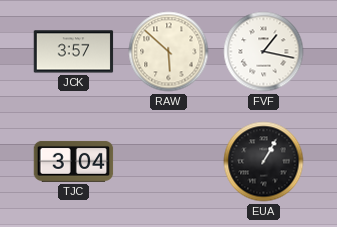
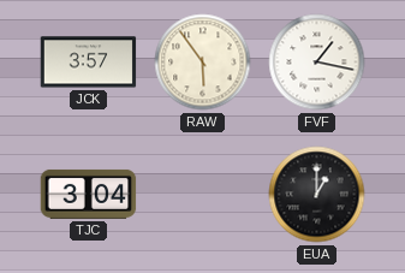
RAW: 5:52 -> 5:54 (203, 63)
EUA: 1:05 -> 1:00 (317, 195)
